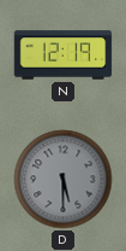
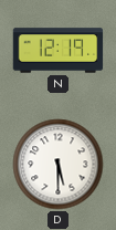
D dial: grey -> white (59, 165)
